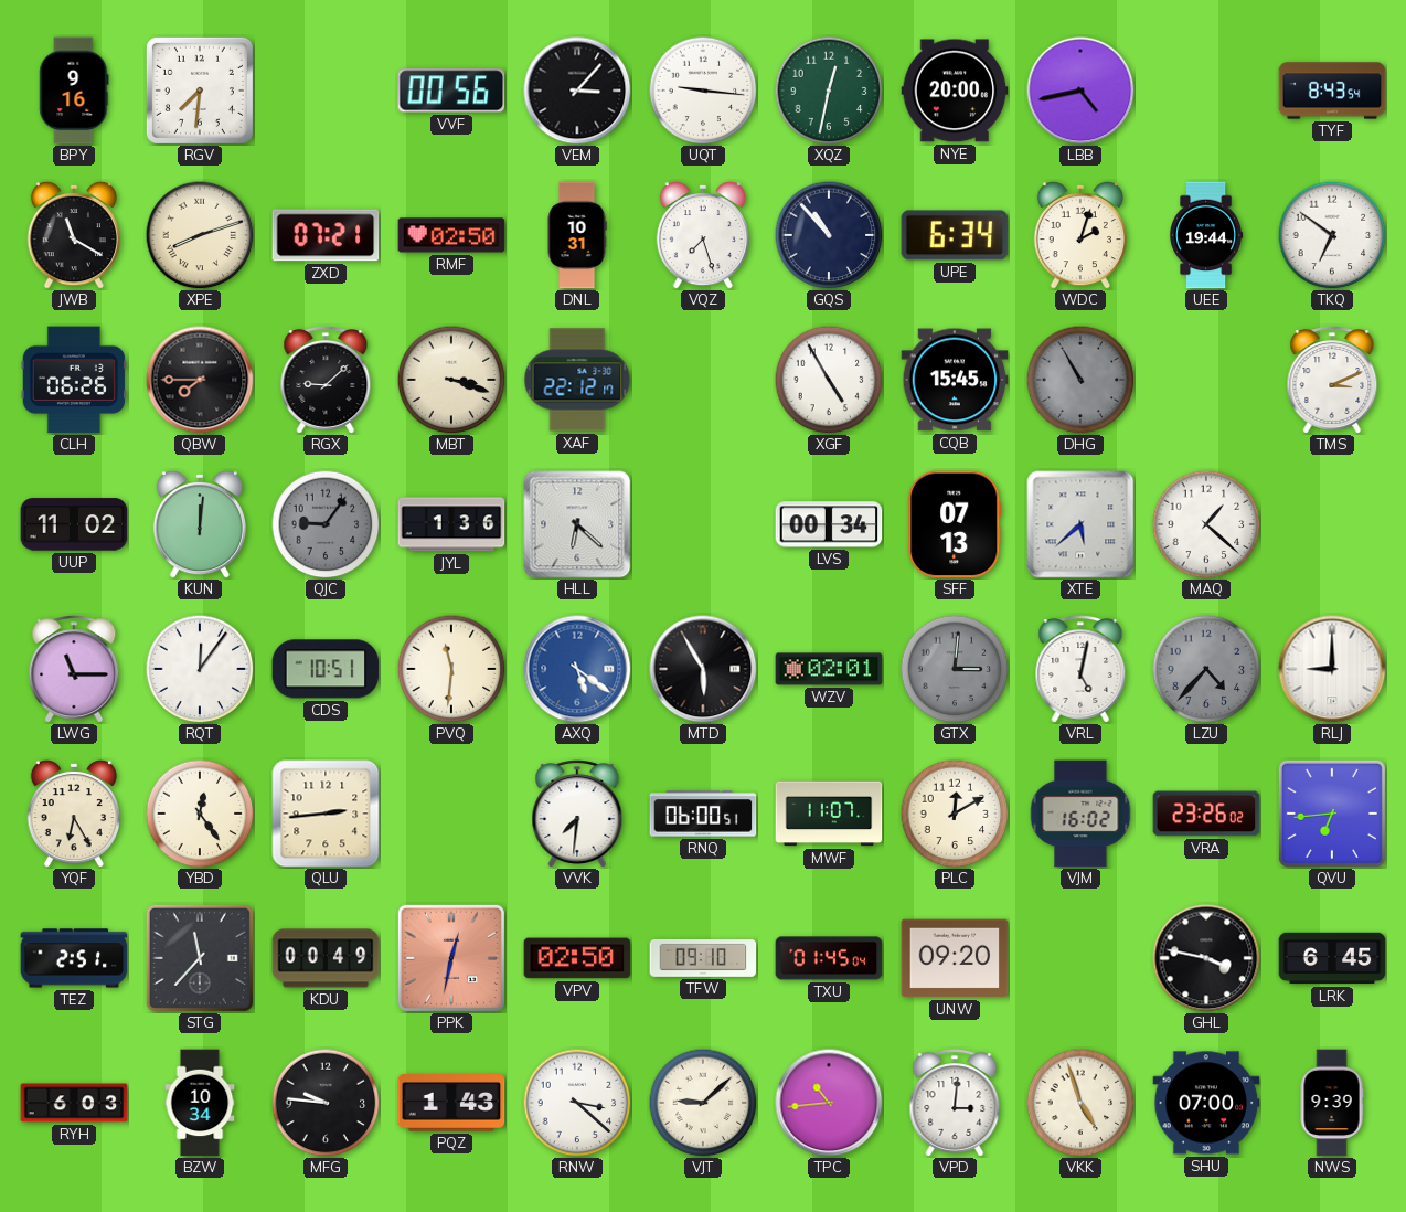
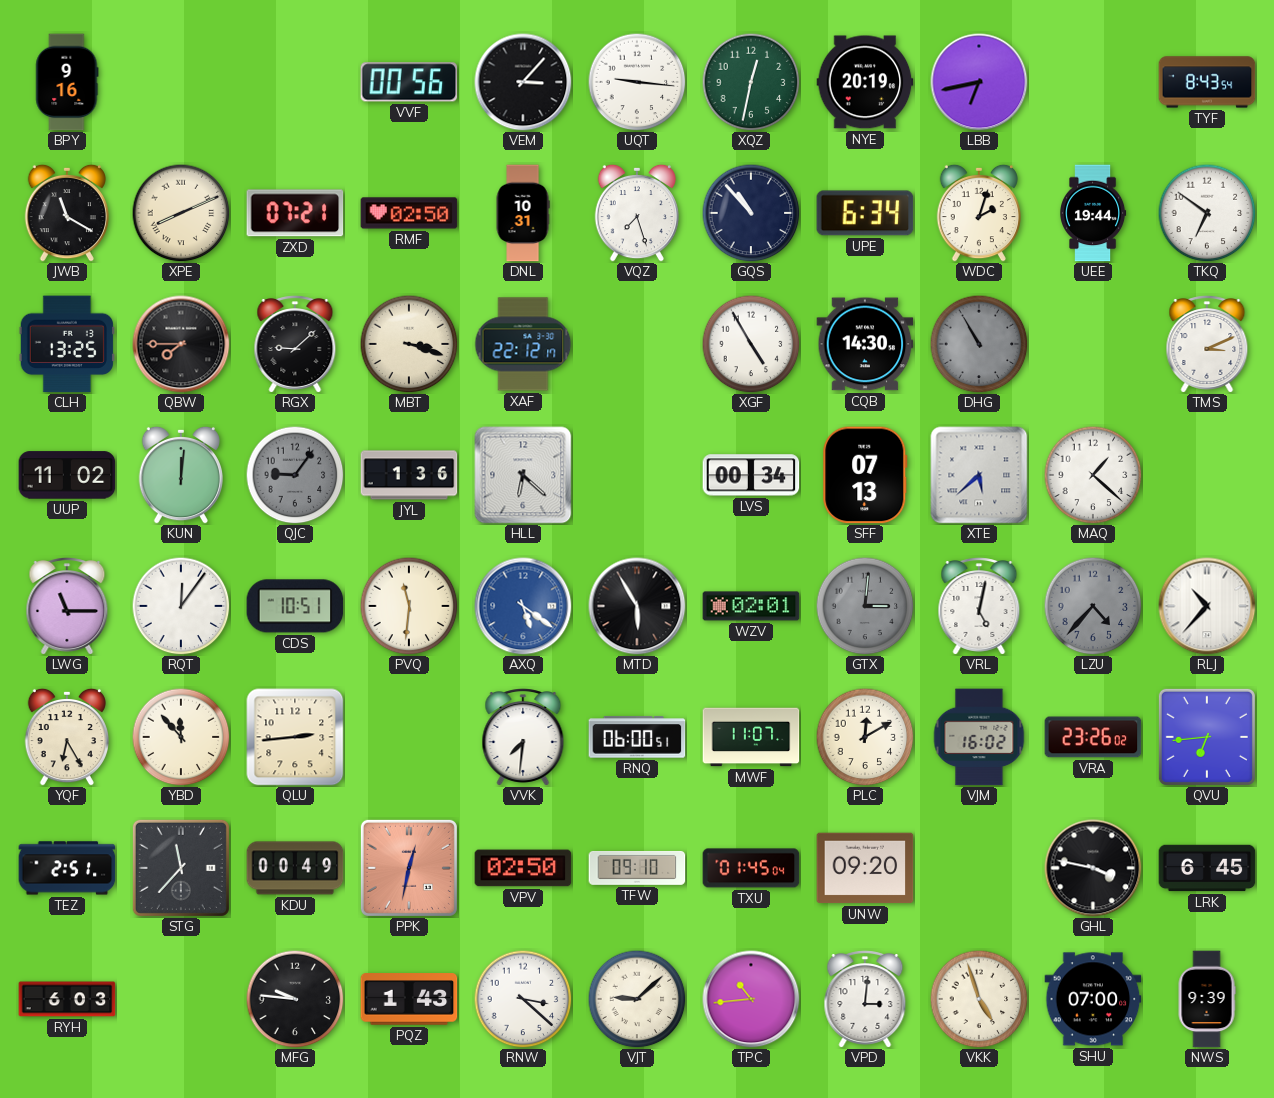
RGV: 7:31 -> none (200, 91)
NYE: 20:00 -> 20:19 (865, 82)
LBB: 4:43 -> 6:43 (979, 82)
XPE: 8:12 -> 8:11 (181, 213)
CLH: 06:26 -> 13:25 (67, 344)
CQB: 15:45 -> 14:30 (865, 344)
RLJ: 9:00 -> 10:37 (1207, 606)
YBD: 12:24 -> 11:53 (181, 737)
BZW: 10:34 -> none (200, 1103)
